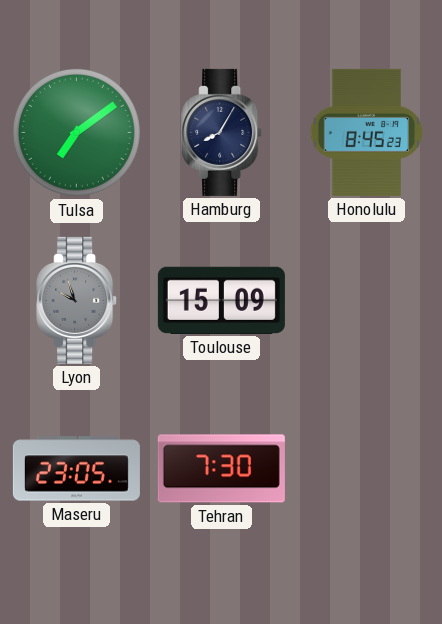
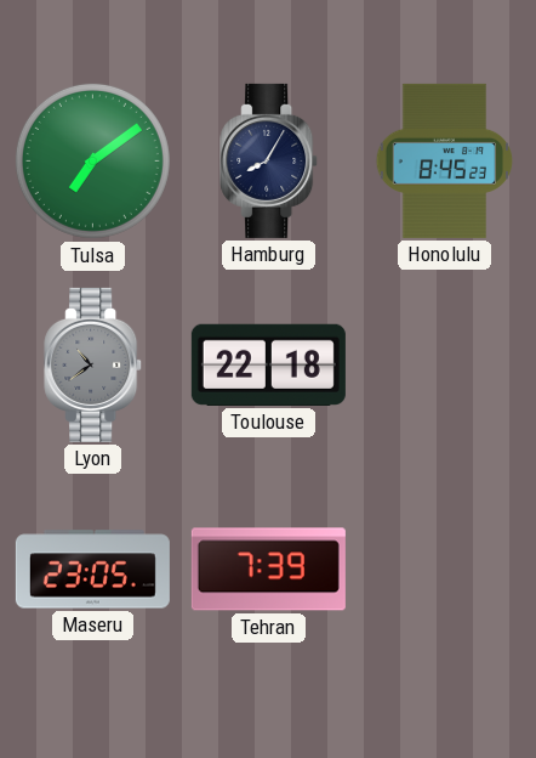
Lyon: 9:57 -> 10:39 (93, 364)
Toulouse: 15:09 -> 22:18 (268, 364)
Tehran: 7:30 -> 7:39 (268, 570)
